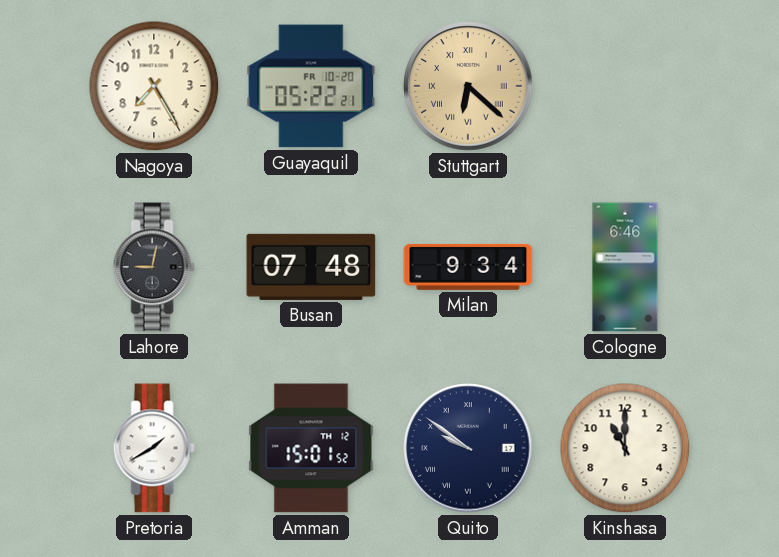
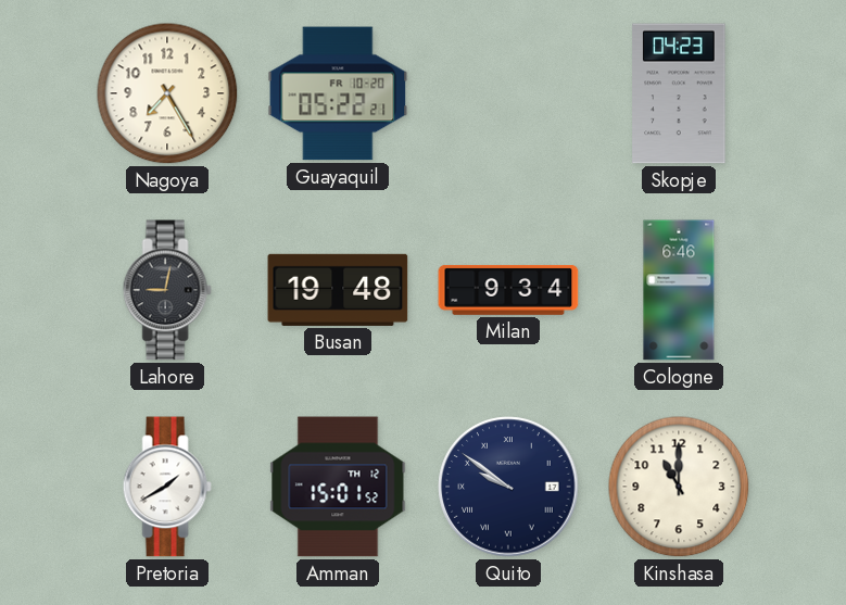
Stuttgart: 6:22 -> none (468, 86)
Skopje: none -> 04:23 (679, 93)
Busan: 07:48 -> 19:48 (338, 290)
